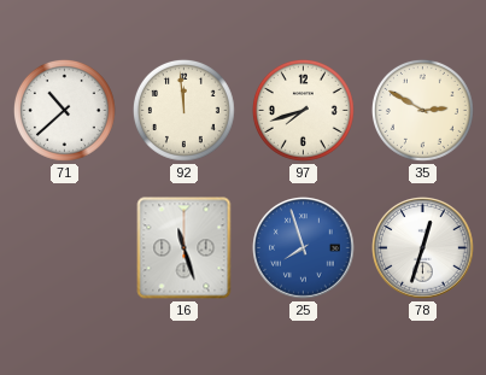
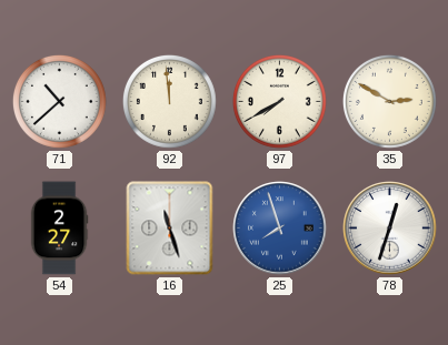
97: 7:42 -> 7:40 (279, 101)
54: none -> 2:27 (59, 229)
